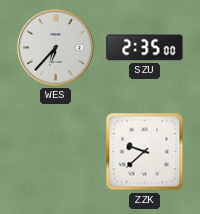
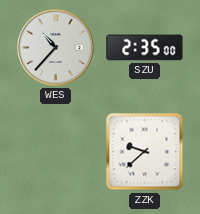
WES: 6:37 -> 10:37 (56, 48)
